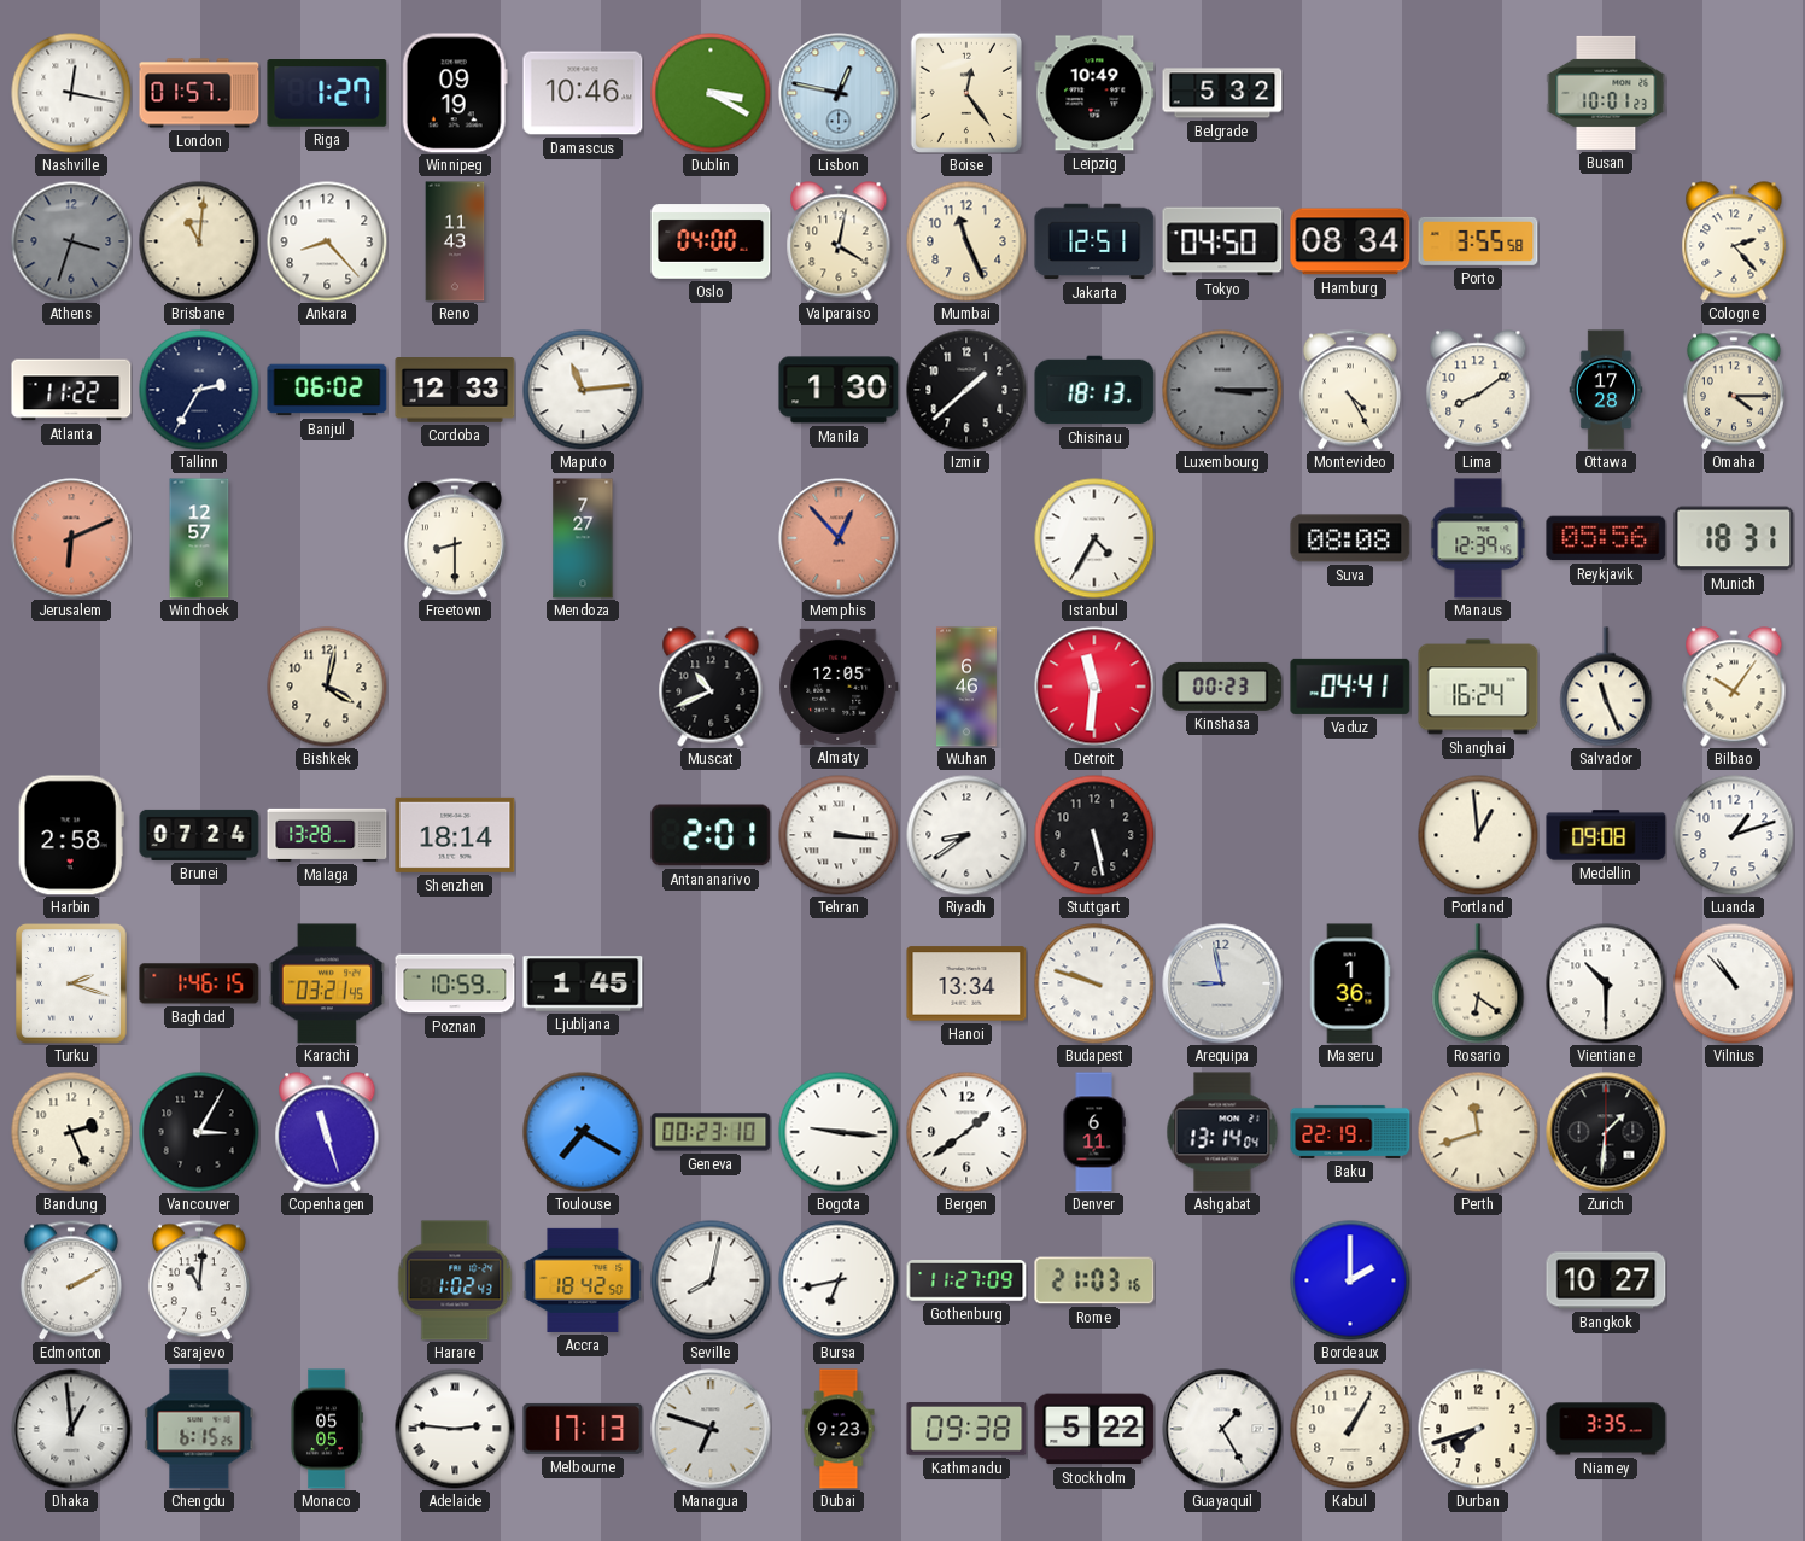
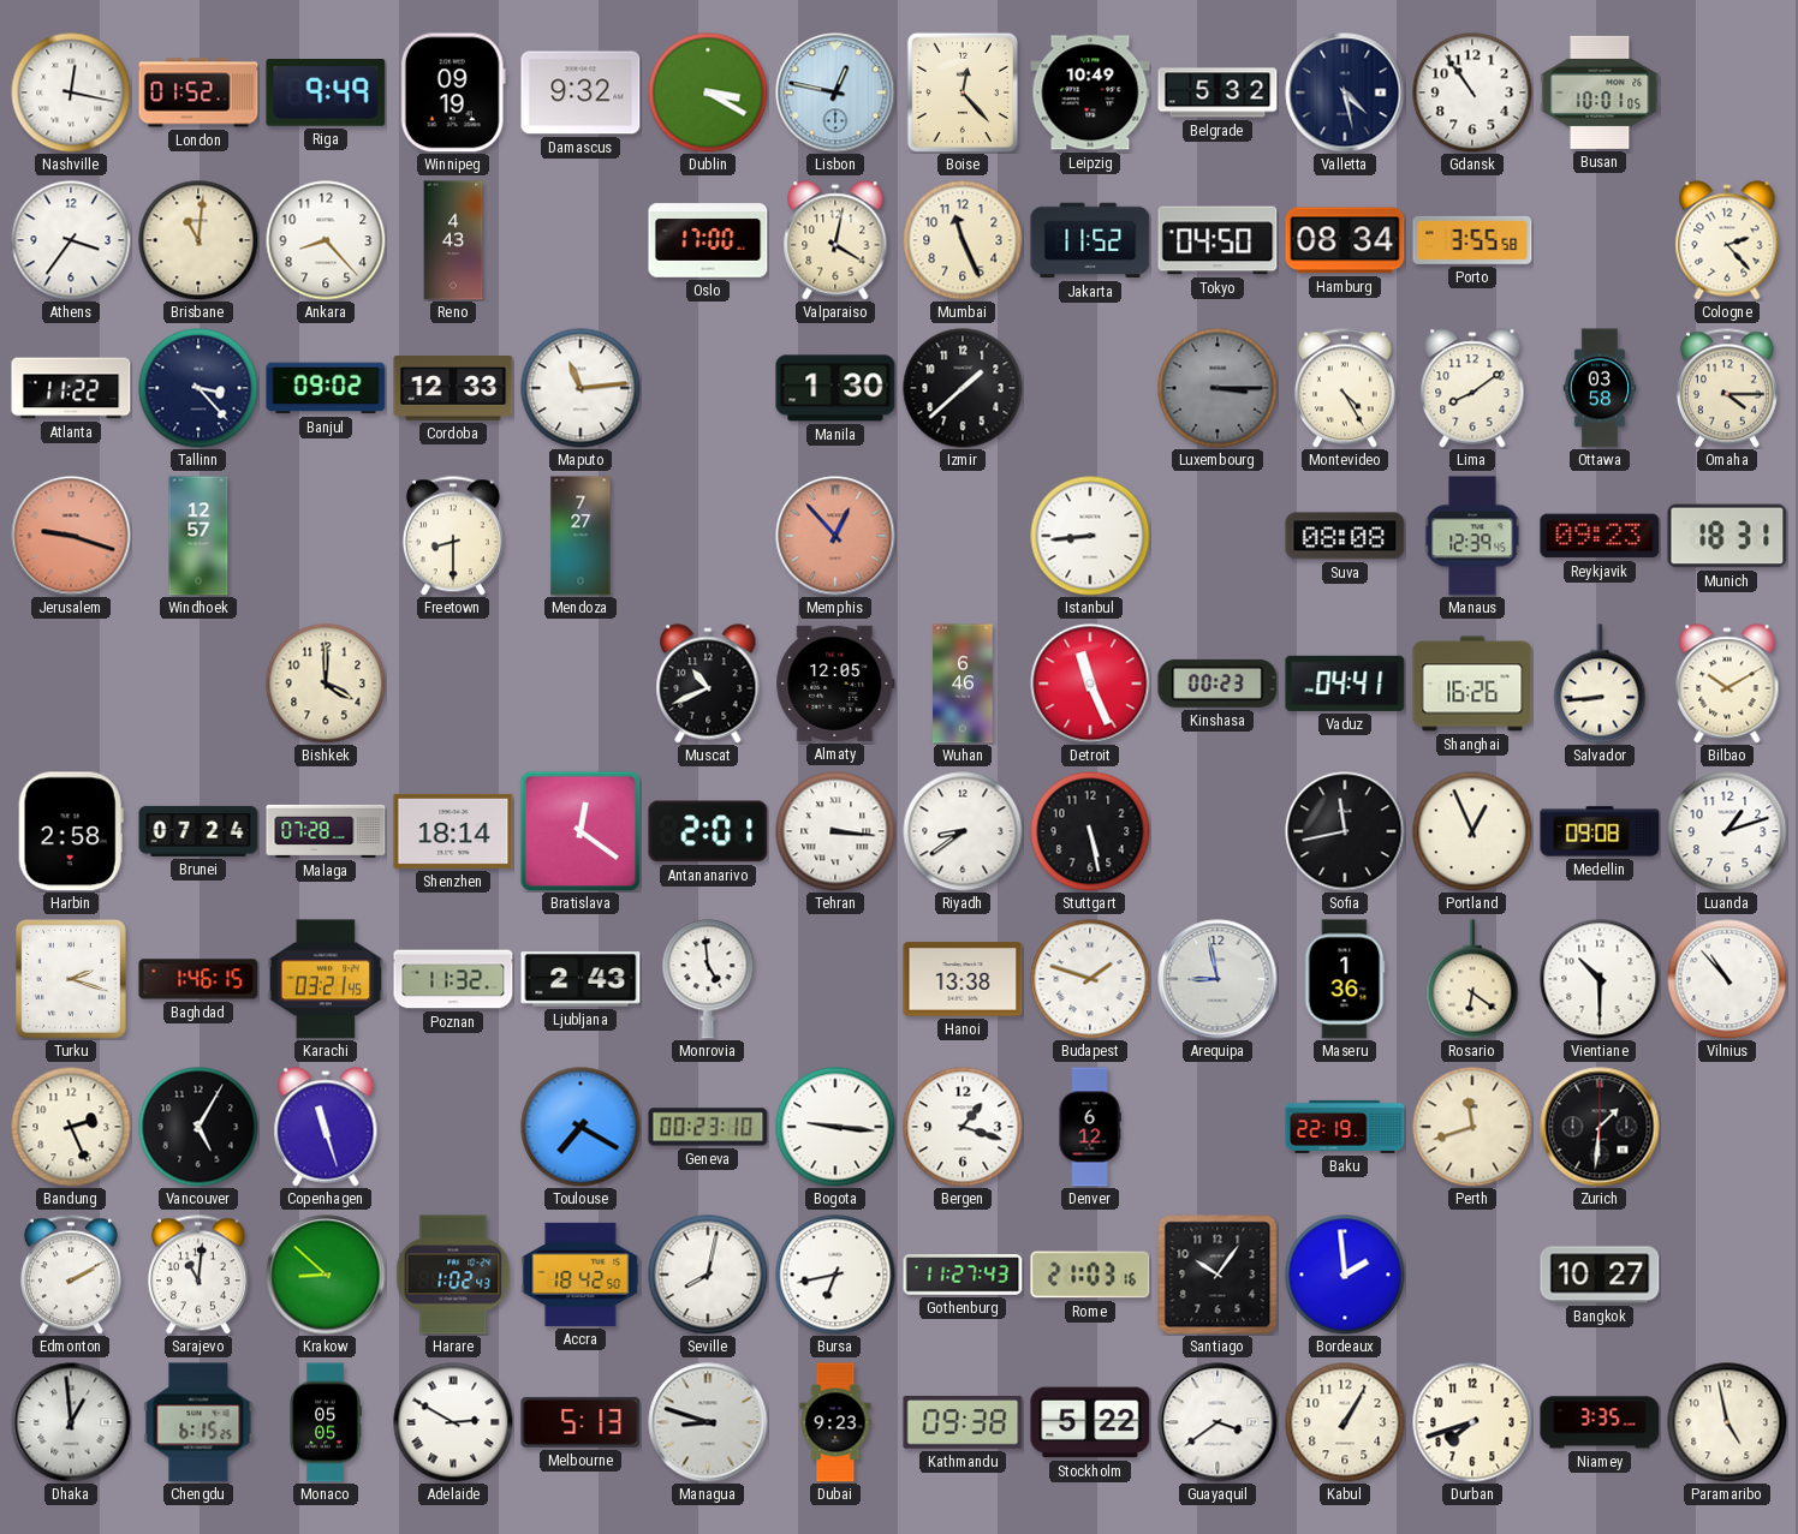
London: 01:57 -> 01:52 (198, 92)
Riga: 1:27 -> 9:49 (326, 94)
Damascus: 10:46 -> 9:32 (581, 92)
Boise: 12:24 -> 12:23 (963, 92)
Valletta: none -> 4:28 (1345, 92)
Gdansk: none -> 10:54 (1472, 92)
Busan: 10:01:23 -> 10:01:05 (1600, 92)
Athens: 3:33 -> 3:36 (71, 240)
Athens dial: grey -> white (71, 240)
Reno: 11:43 -> 4:43 (453, 240)
Oslo: 04:00 -> 17:00 (708, 240)
Jakarta: 12:51 -> 11:52 (1090, 240)
Tallinn: 2:35 -> 3:23 (198, 388)
Banjul: 06:02 -> 09:02 (326, 388)
Chisinau: 18:13 -> none (1094, 390)
Ottawa: 17:28 -> 03:58 (1600, 388)
Jerusalem: 6:11 -> 9:18 (71, 536)
Istanbul: 4:35 -> 8:44 (1090, 536)
Reykjavik: 05:56 -> 09:23 (1600, 536)
Bishkek: 4:02 -> 4:00 (326, 684)
Detroit: 11:31 -> 11:26 (1090, 684)
Shanghai: 16:24 -> 16:26 (1472, 684)
Salvador: 11:26 -> 8:44 (1600, 684)
Bilbao: 10:06 -> 10:10 (1727, 684)
Malaga: 13:28 -> 07:28 (326, 831)
Bratislava: none -> 12:21 (581, 831)
Sofia: none -> 11:43 (1345, 831)
Portland: 12:59 -> 12:56 (1472, 831)
Poznan: 10:59 -> 11:32 (453, 979)
Ljubljana: 1:45 -> 2:43 (581, 979)
Monrovia: none -> 4:59 (708, 979)
Hanoi: 13:34 -> 13:38 (963, 979)
Budapest: 9:48 -> 1:48 (1090, 979)
Vancouver: 3:05 -> 5:05 (198, 1127)
Bergen: 1:39 -> 1:18 (963, 1127)
Denver: 6:11 -> 6:12 (1090, 1127)
Ashgabat: 13:14 -> none (1222, 1132)
Krakow: none -> 8:52 (326, 1275)
Gothenburg: 11:27:09 -> 11:27:43 (963, 1276)
Santiago: none -> 10:06 (1217, 1275)
Bordeaux: 2:00 -> 1:59 (1345, 1275)
Adelaide: 2:46 -> 2:50 (453, 1422)
Melbourne: 17:13 -> 5:13 (581, 1422)
Managua: 6:48 -> 8:48 (708, 1422)
Guayaquil: 1:25 -> 3:39 (1217, 1422)
Paramaribo: none -> 4:58 (1727, 1422)
